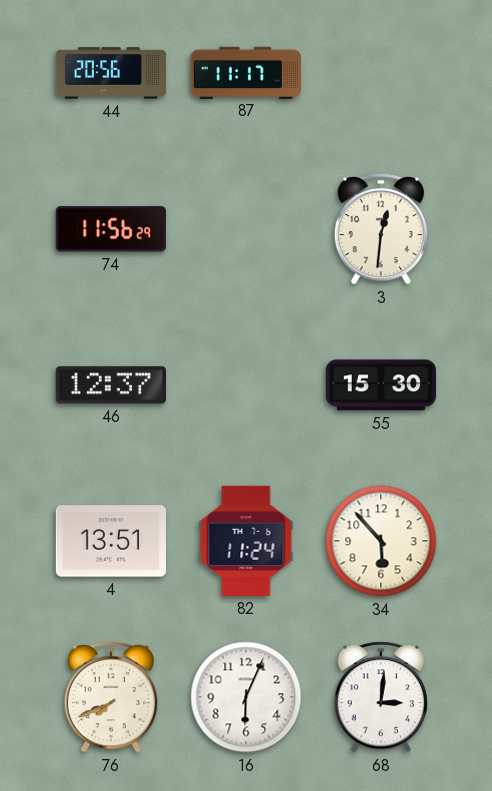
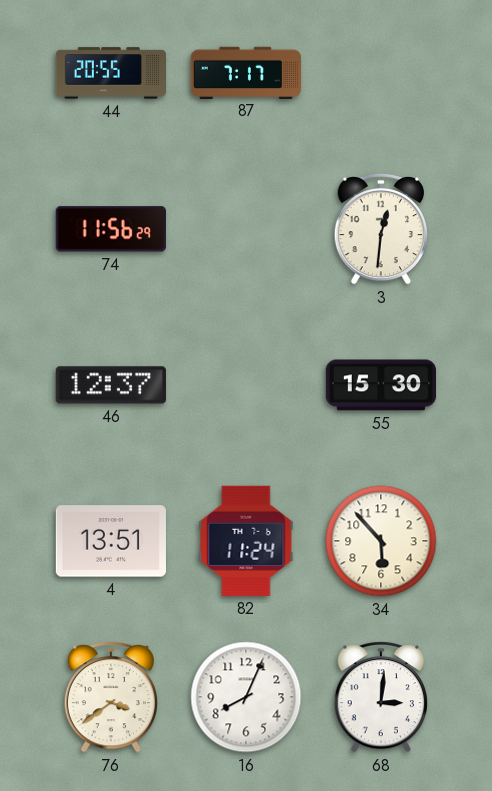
44: 20:56 -> 20:55 (110, 73)
87: 11:17 -> 7:17 (245, 72)
76: 7:41 -> 3:39 (111, 698)
16: 6:04 -> 8:04 (246, 697)
